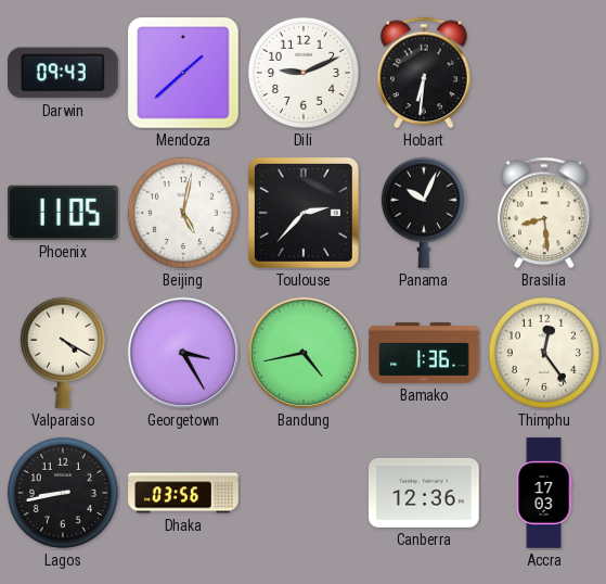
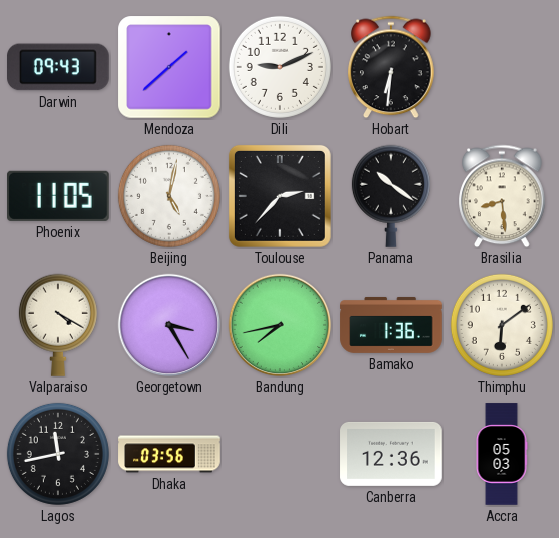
Panama: 10:04 -> 10:21 (391, 196)
Bandung: 4:43 -> 7:43 (280, 325)
Thimphu: 12:24 -> 6:09 (502, 325)
Lagos: 8:43 -> 11:43 (58, 454)
Accra: 17:03 -> 05:03 (502, 454)
